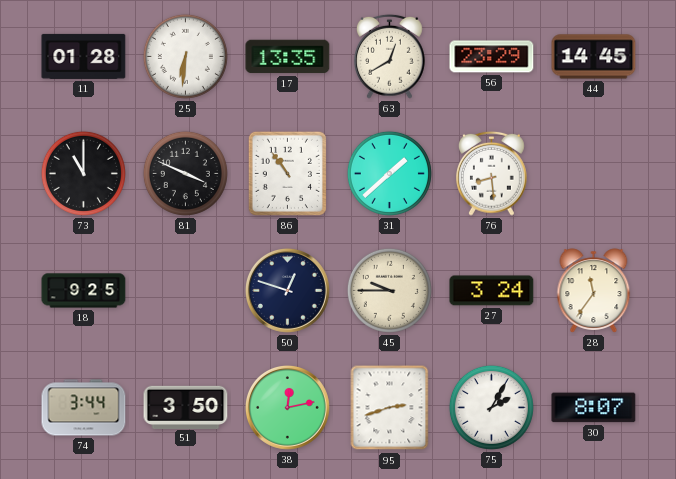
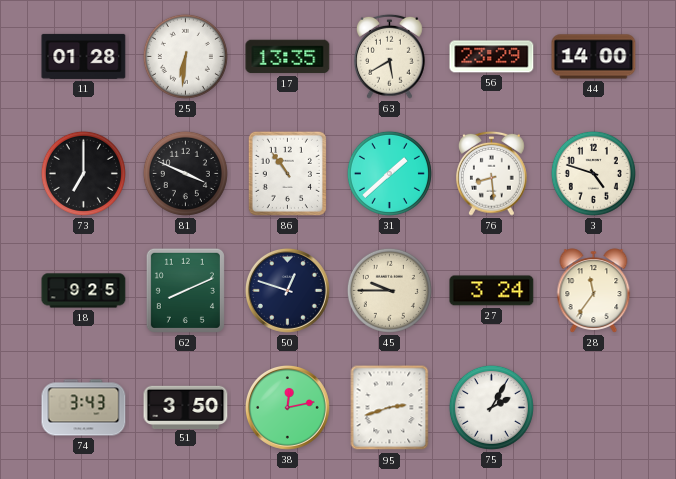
63: 12:40 -> 5:40 (390, 56)
44: 14:45 -> 14:00 (594, 57)
73: 11:00 -> 7:00 (83, 173)
3: none -> 4:48 (593, 173)
62: none -> 8:11 (185, 290)
74: 3:44 -> 3:43 (84, 408)
30: 8:07 -> none (594, 408)
